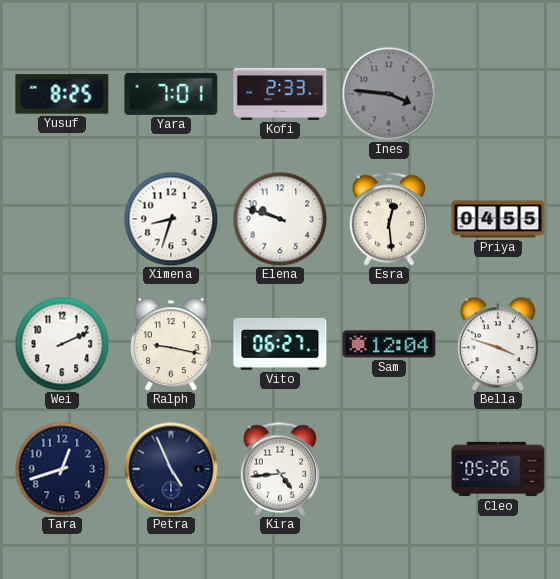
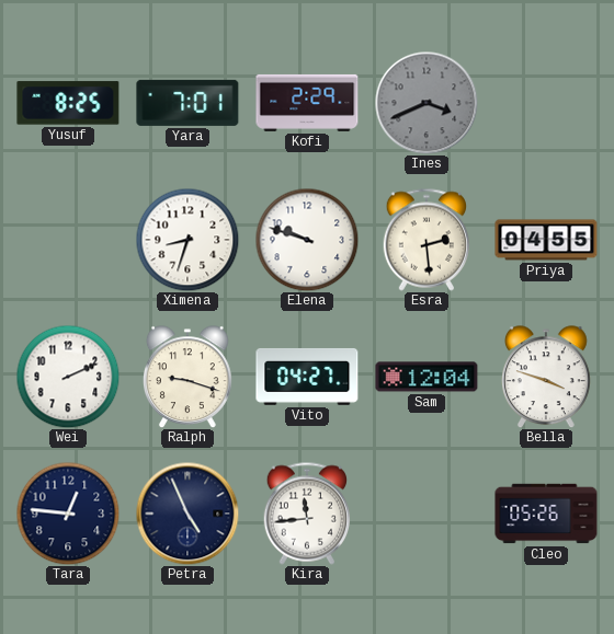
Kofi: 2:33 -> 2:29 (307, 103)
Ines: 3:46 -> 3:41 (427, 103)
Esra: 12:29 -> 2:29 (425, 240)
Ralph: 9:17 -> 9:18 (189, 377)
Vito: 06:27 -> 04:27 (307, 377)
Tara: 12:42 -> 12:46 (68, 514)
Kira: 4:44 -> 11:44 (306, 514)
